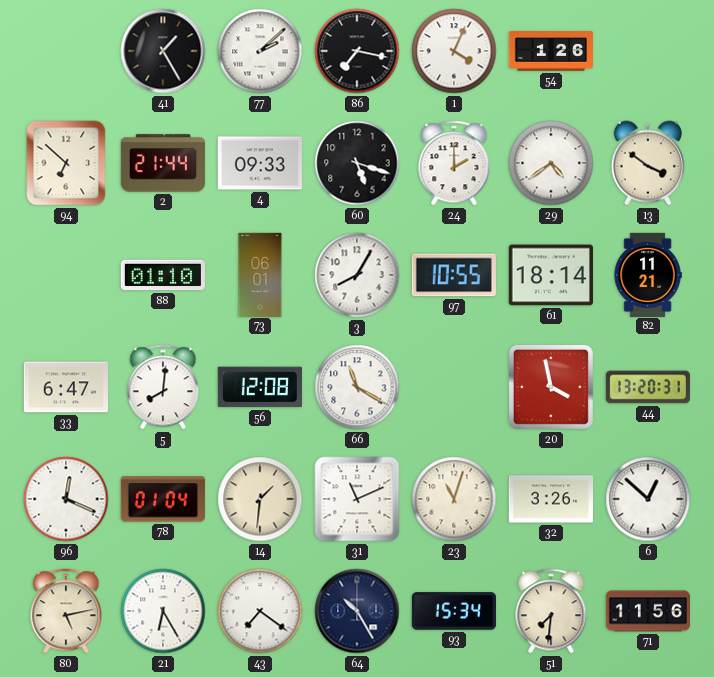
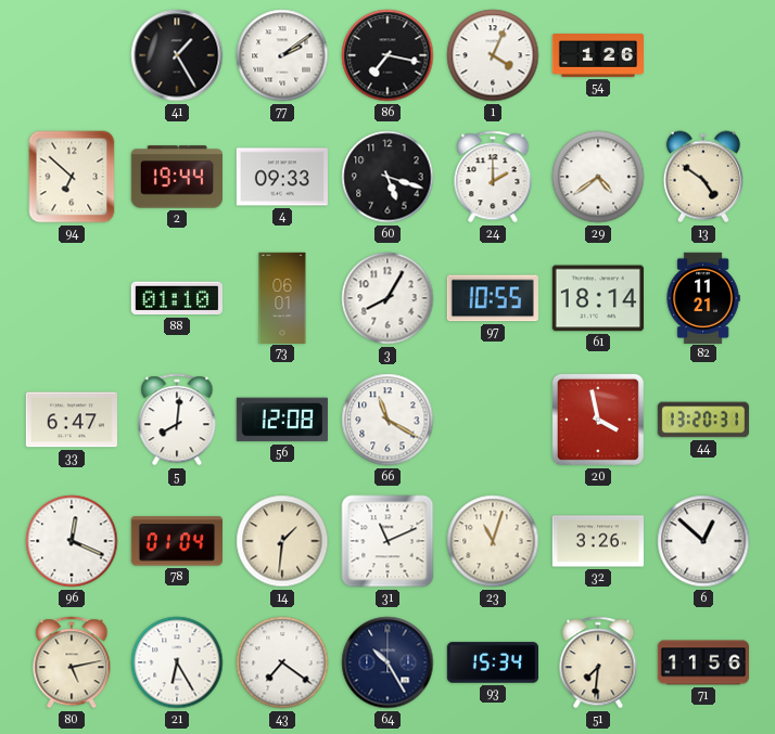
77: 2:08 -> 2:09 (282, 55)
2: 21:44 -> 19:44 (176, 177)
13: 3:51 -> 4:51 (703, 177)
